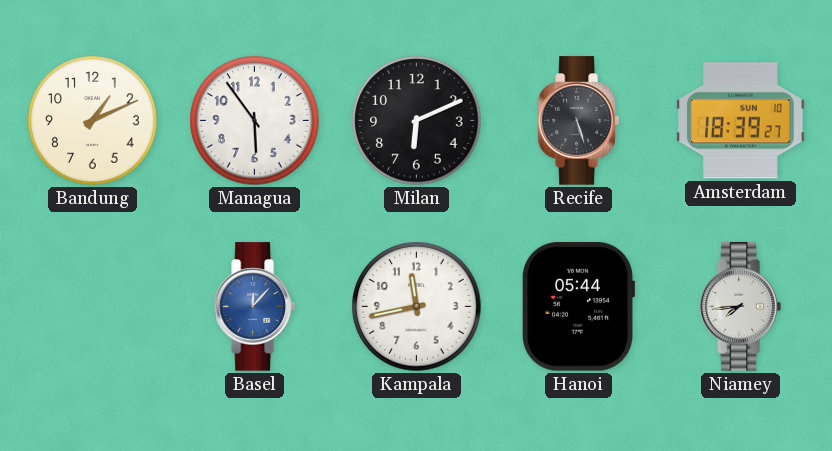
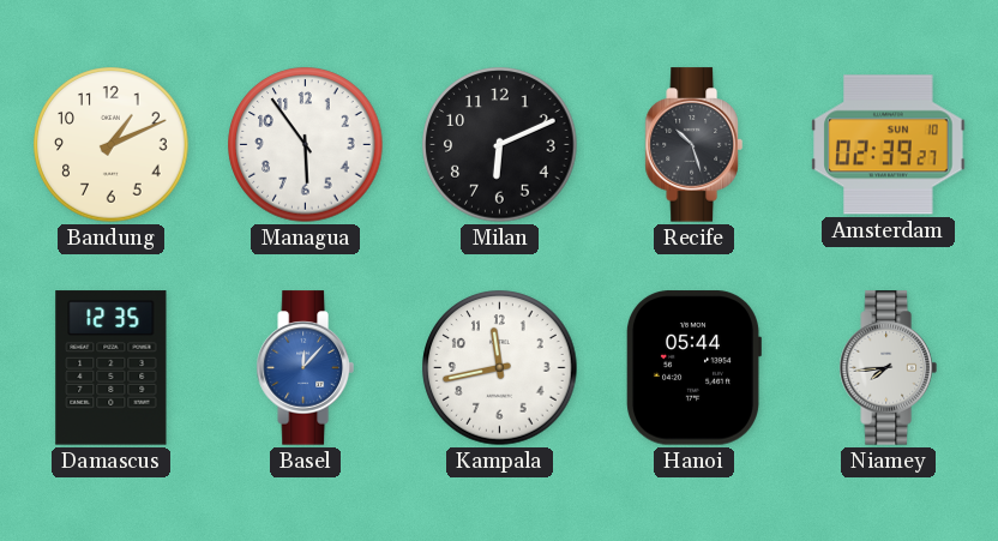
Recife: 5:27 -> 10:27 (693, 145)
Amsterdam: 18:39 -> 02:39 (889, 145)
Damascus: none -> 12:35 (112, 368)
